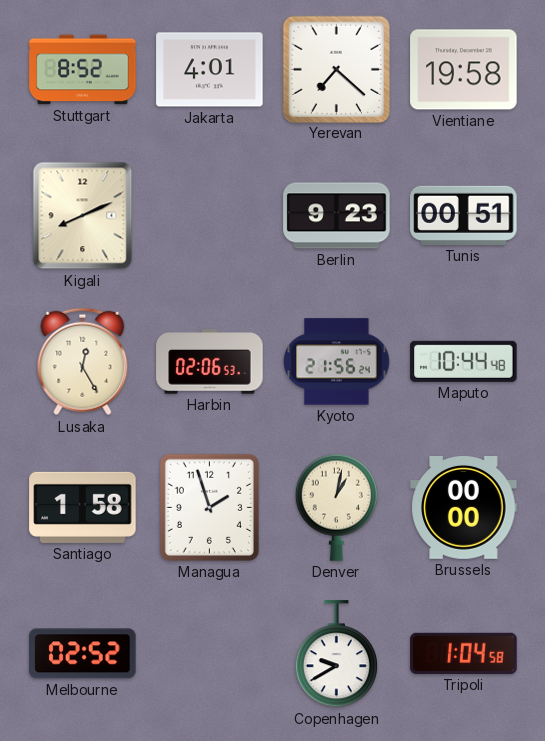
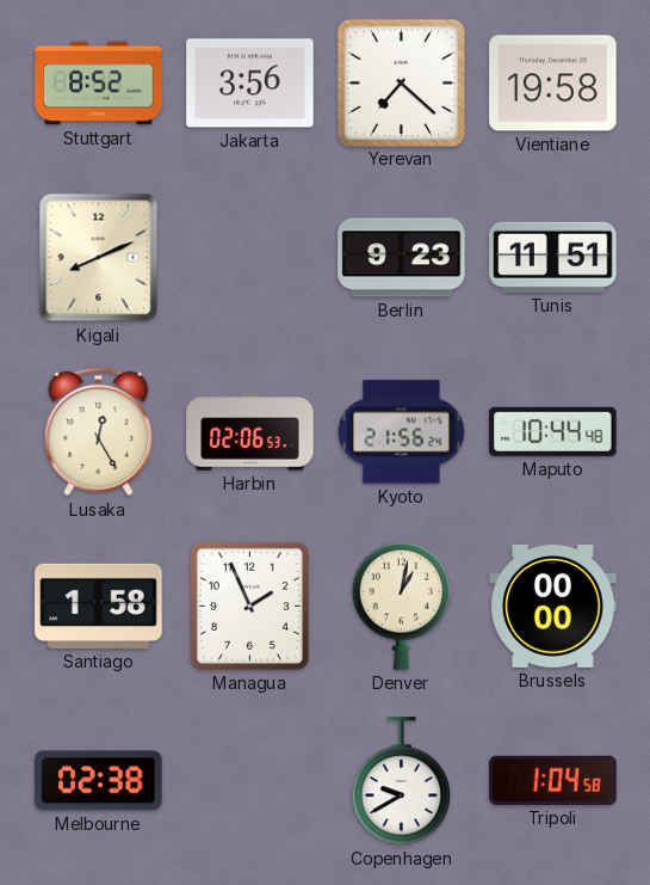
Jakarta: 4:01 -> 3:56 (250, 84)
Tunis: 00:51 -> 11:51 (553, 257)
Managua: 1:57 -> 1:56 (249, 606)
Melbourne: 02:52 -> 02:38 (99, 781)
